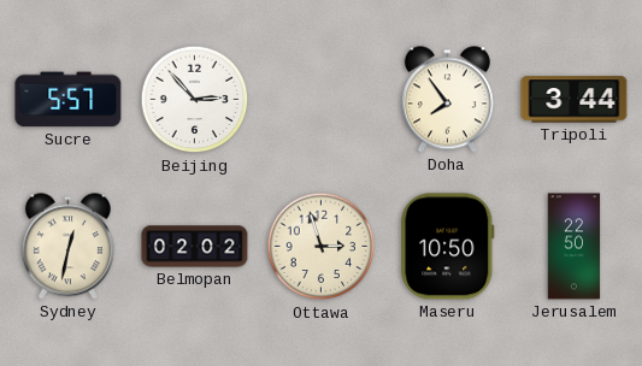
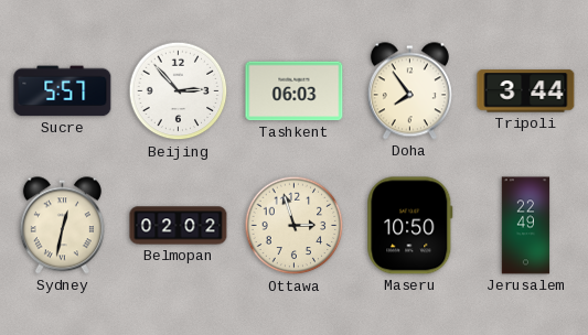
Tashkent: none -> 06:03 (295, 91)
Jerusalem: 22:50 -> 22:49 (526, 226)
